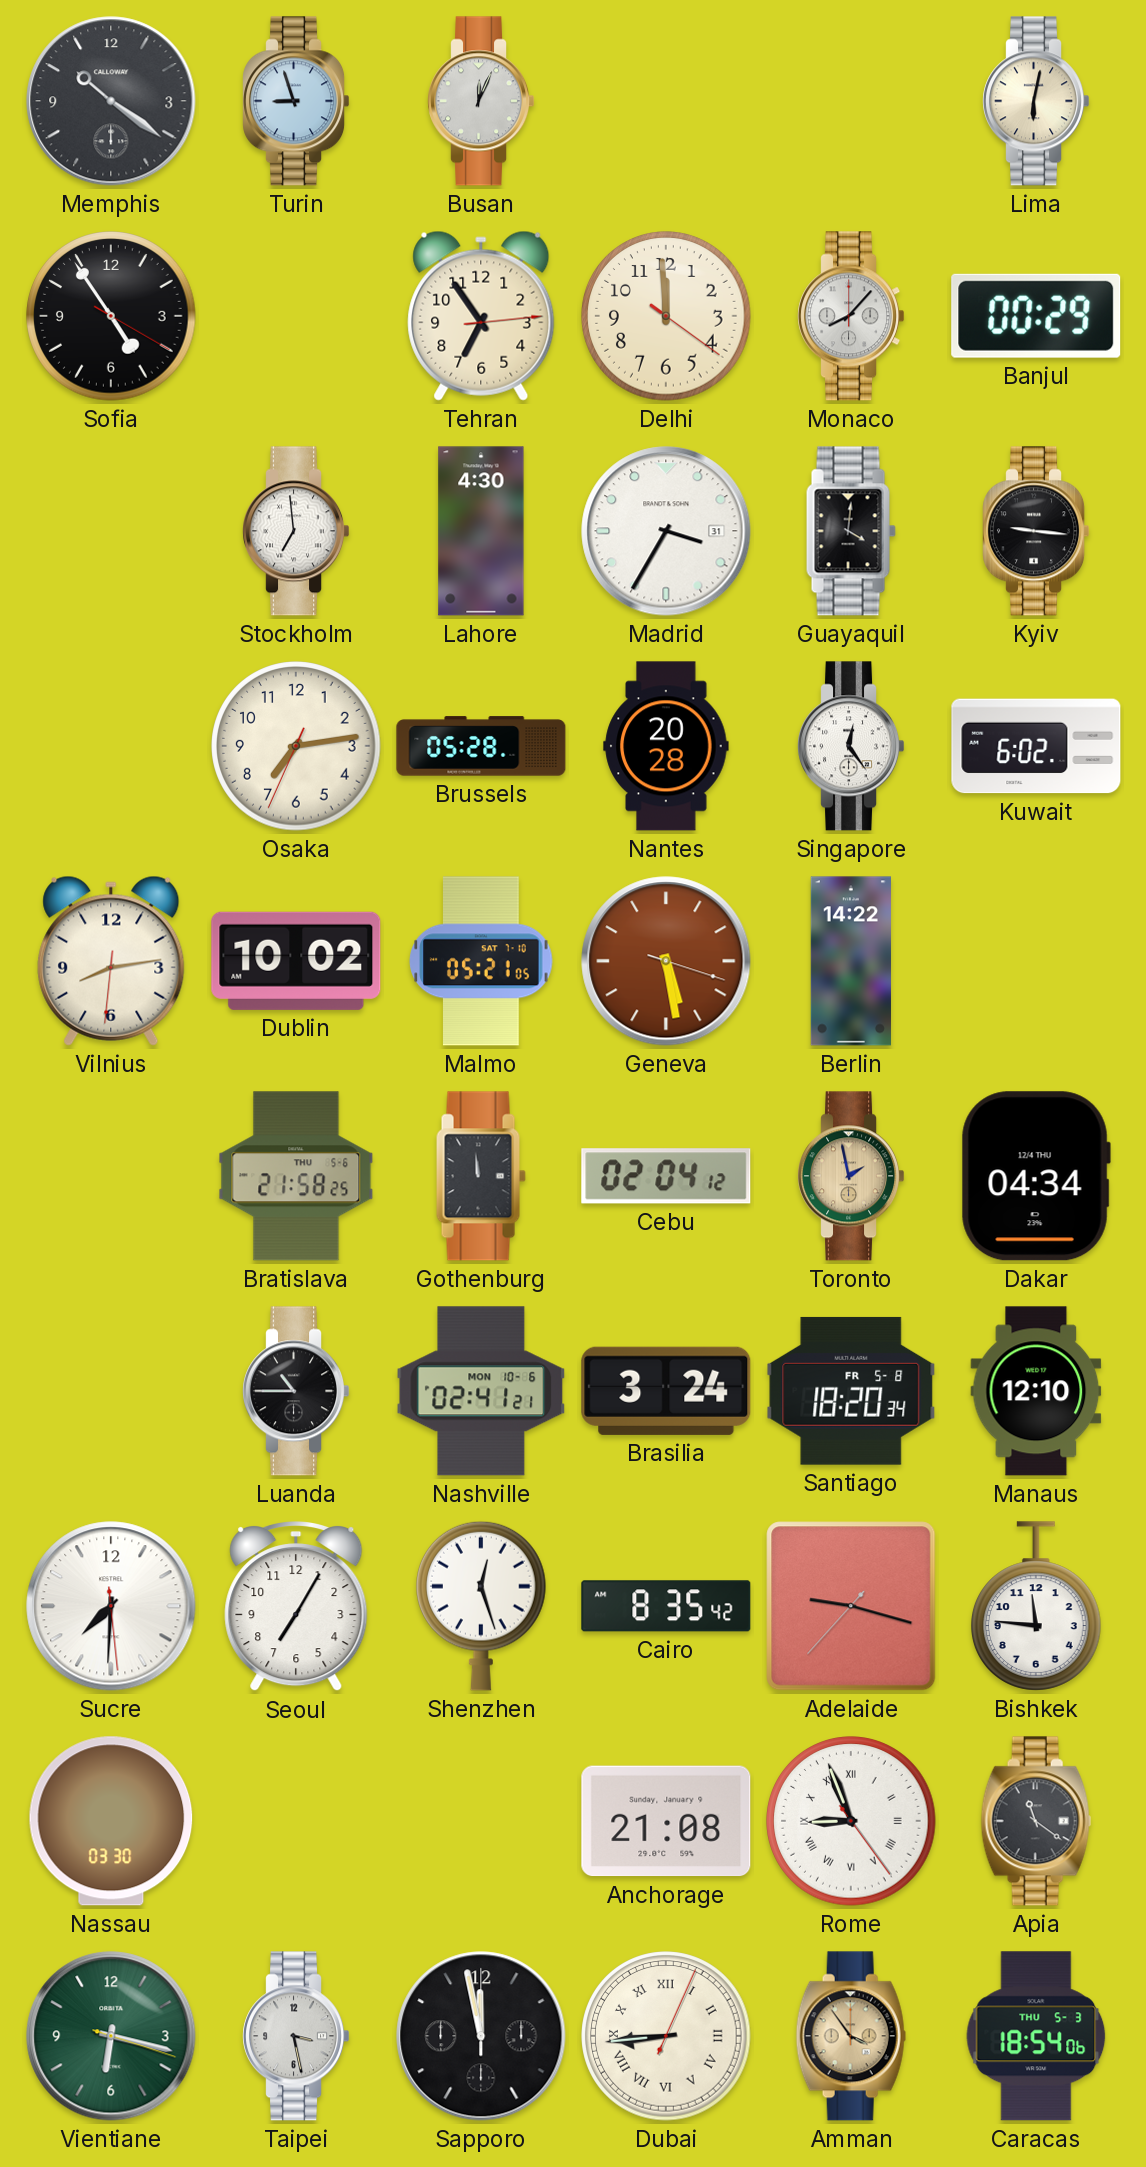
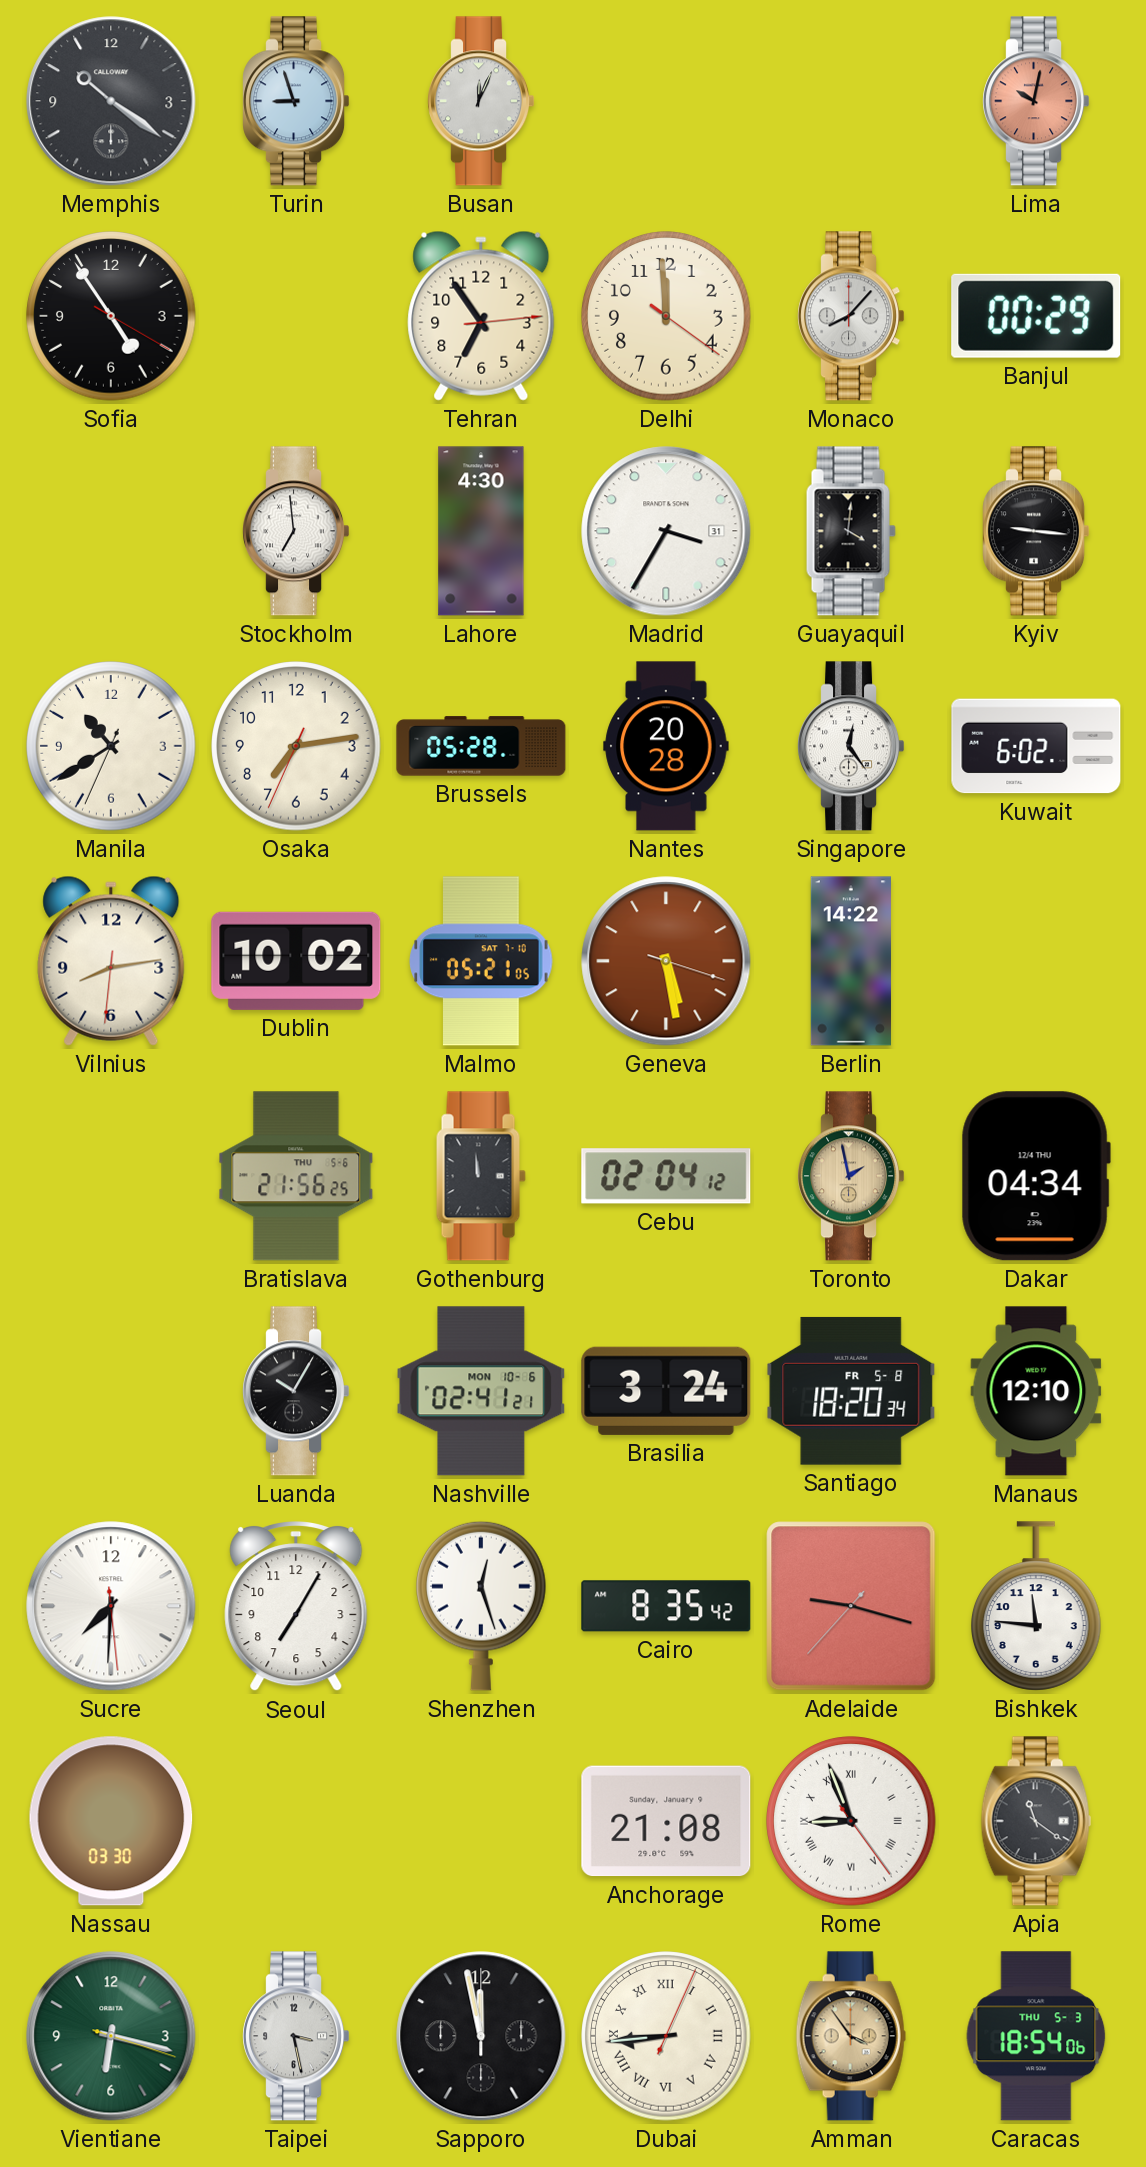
Lima: 6:02 -> 10:02 (1036, 101)
Lima dial: cream -> salmon (1036, 101)
Manila: none -> 10:39 (111, 746)
Bratislava: 21:58 -> 21:56 (296, 1176)
Luanda: 10:45 -> 10:05 (296, 1391)
